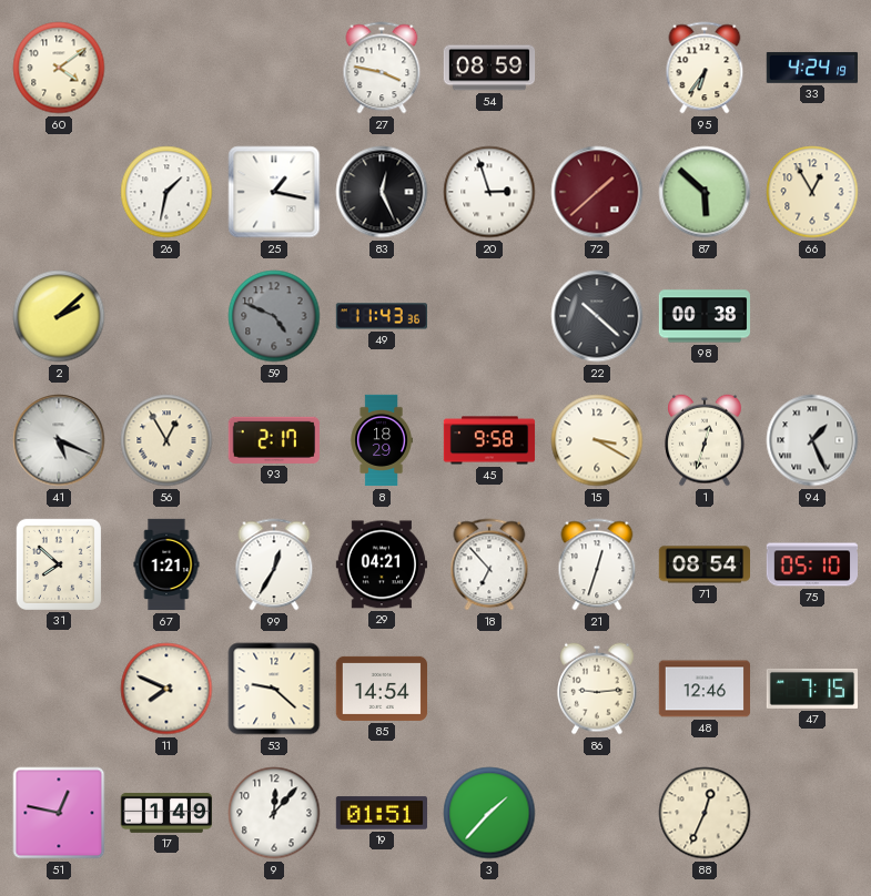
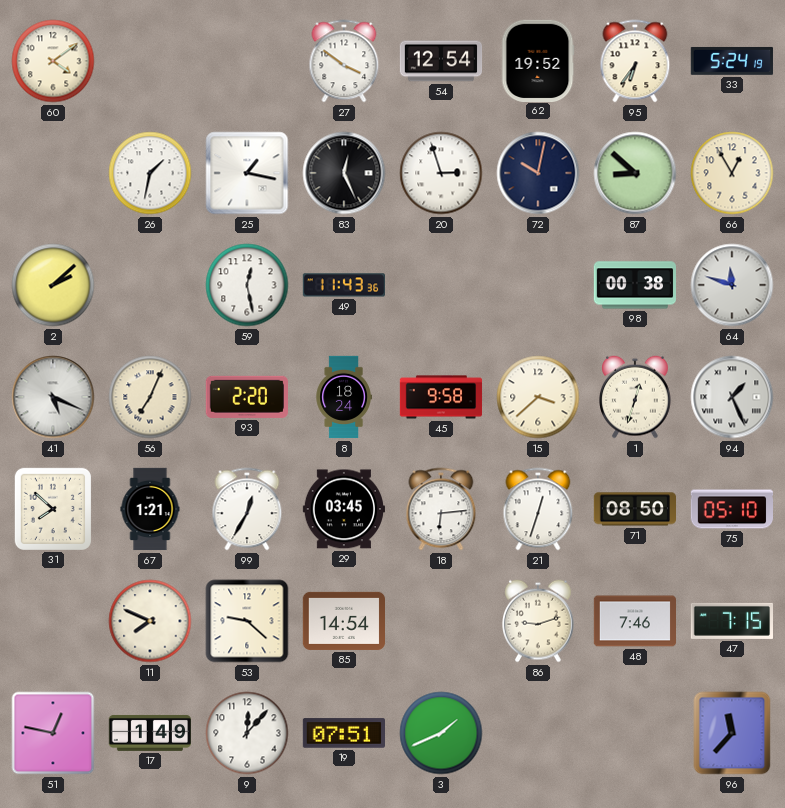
27: 3:47 -> 3:51 (344, 61)
54: 08:59 -> 12:54 (441, 61)
62: none -> 19:52 (538, 60)
33: 4:24 -> 5:24 (732, 61)
72: 1:38 -> 10:02 (538, 173)
72 dial: burgundy -> navy (538, 173)
87: 5:52 -> 8:52 (635, 173)
59: 4:49 -> 12:28 (247, 285)
59 dial: grey -> white (247, 285)
22: 10:22 -> none (597, 316)
64: none -> 11:48 (732, 285)
56: 12:55 -> 7:04 (150, 397)
93: 2:17 -> 2:20 (247, 397)
8: 18:29 -> 18:24 (344, 397)
15: 3:20 -> 3:38 (538, 397)
29: 04:21 -> 03:45 (343, 509)
18: 6:53 -> 6:14 (441, 509)
71: 08:54 -> 08:50 (634, 509)
86: 9:14 -> 9:12 (538, 621)
48: 12:46 -> 7:46 (634, 621)
19: 01:51 -> 07:51 (343, 733)
3: 1:37 -> 1:41 (441, 733)
88: 12:34 -> none (705, 813)
96: none -> 11:37 (732, 733)
